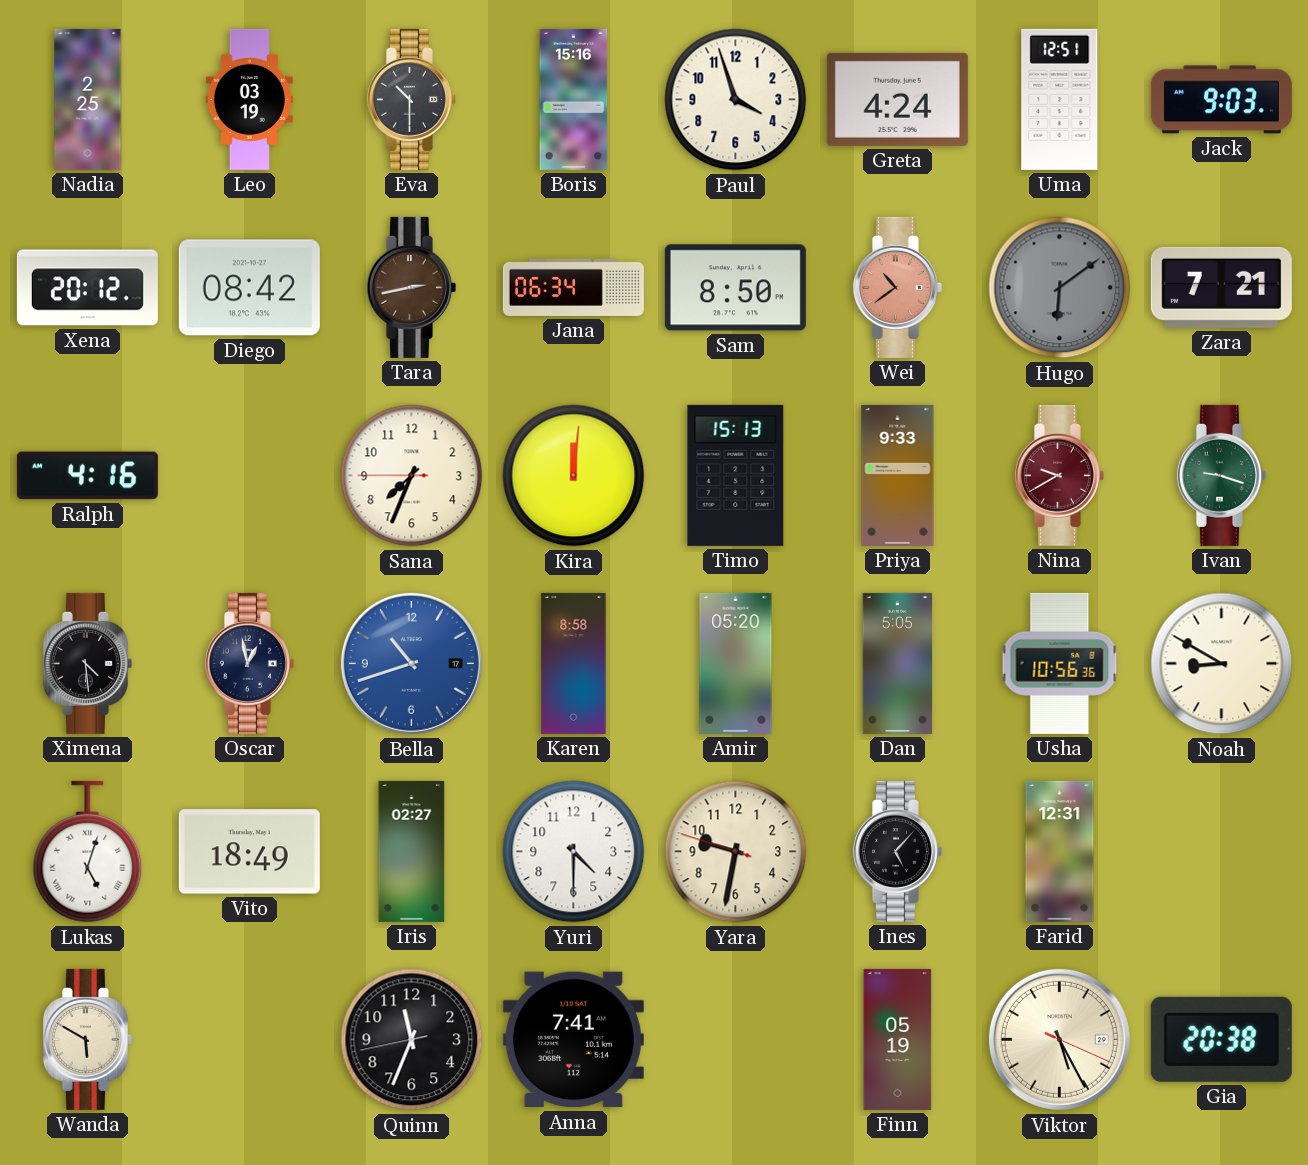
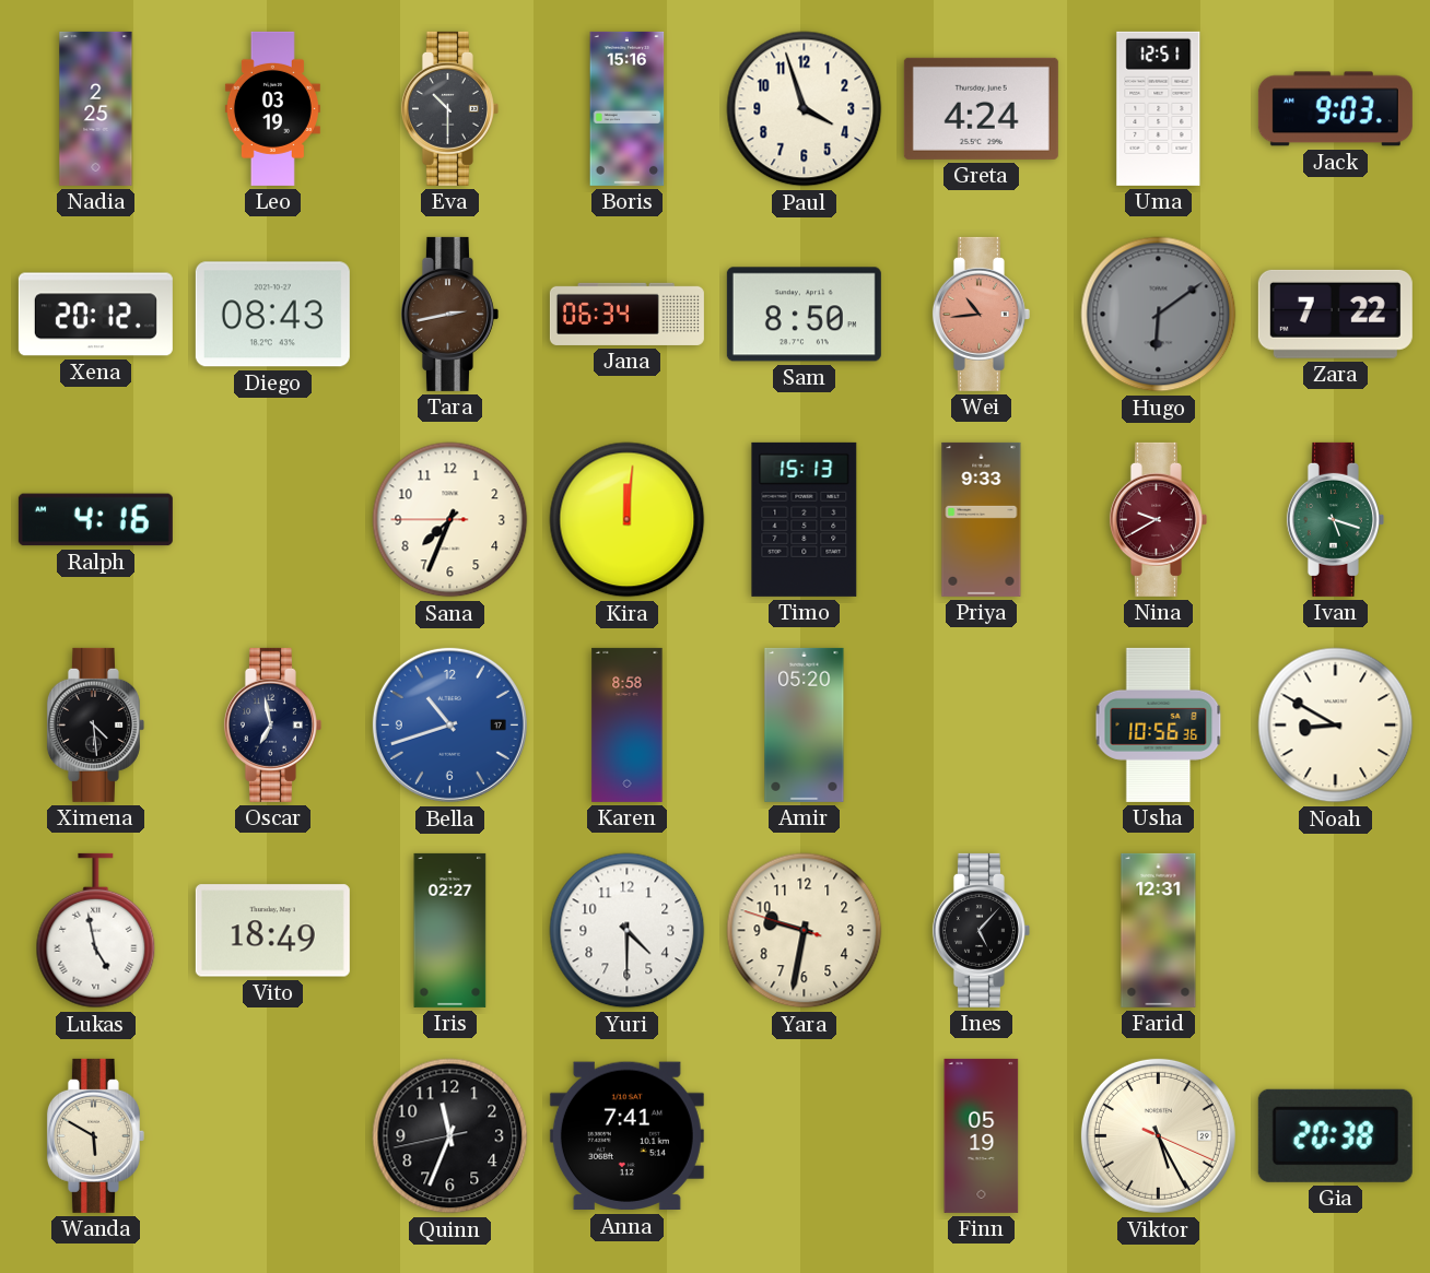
Diego: 08:42 -> 08:43 (272, 315)
Wei: 10:39 -> 10:44 (981, 314)
Zara: 7:21 -> 7:22 (1335, 314)
Ivan: 9:18 -> 5:18 (1335, 519)
Oscar: 12:58 -> 6:58 (272, 724)
Dan: 5:05 -> none (898, 663)
Lukas: 5:03 -> 4:58 (96, 931)
